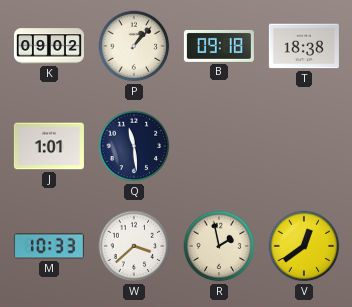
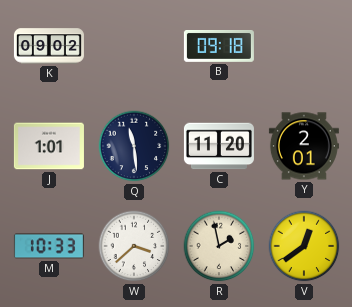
P: 1:07 -> none (134, 46)
T: 18:38 -> none (304, 46)
C: none -> 11:20 (219, 146)
Y: none -> 2:01 (304, 146)
